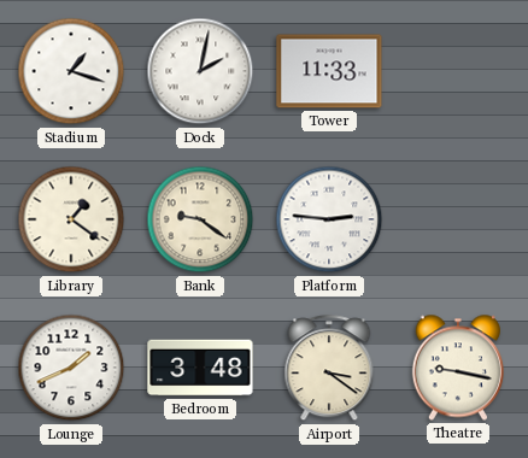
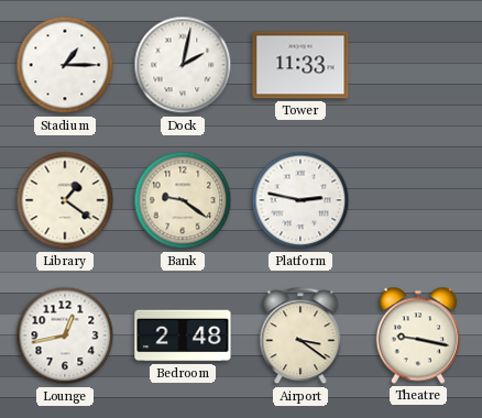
Stadium: 1:18 -> 1:15 (65, 65)
Platform: 2:46 -> 2:47 (300, 200)
Lounge: 1:41 -> 12:43 (65, 335)
Bedroom: 3:48 -> 2:48 (183, 335)
